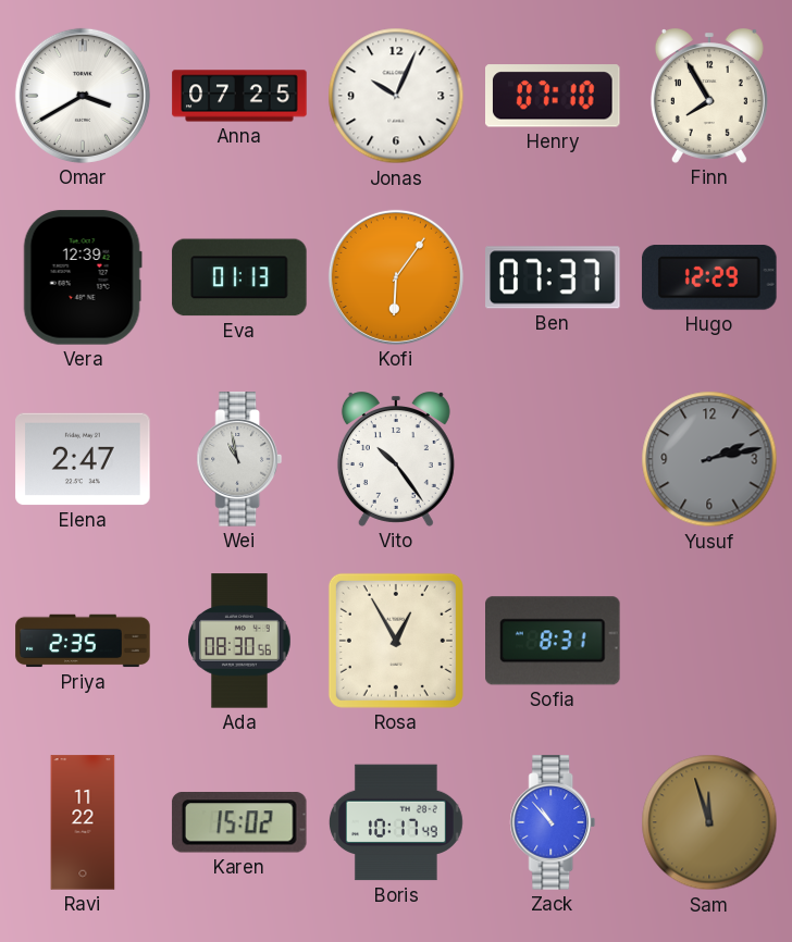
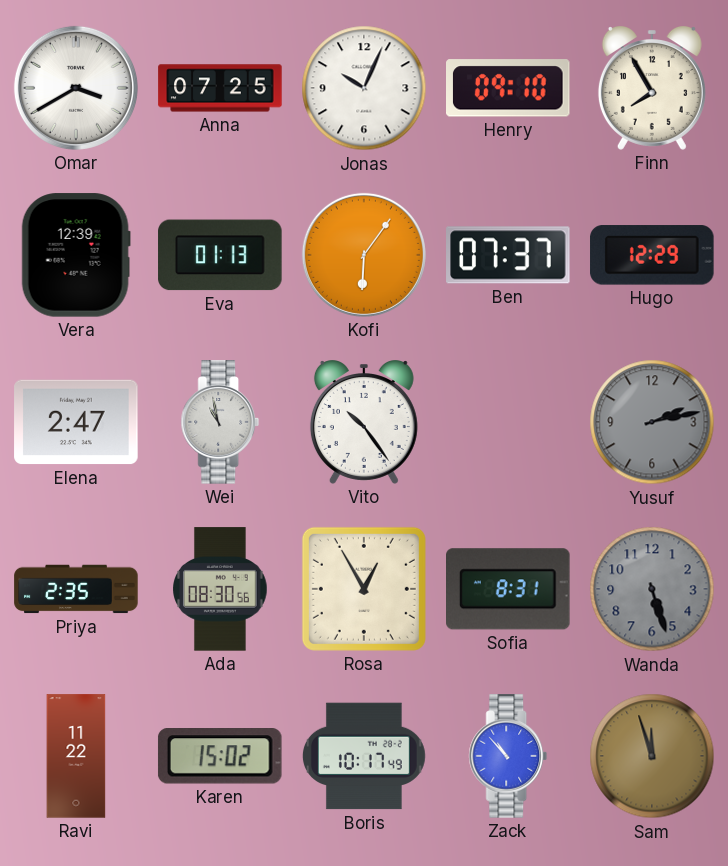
Henry: 07:10 -> 09:10 (509, 88)
Wanda: none -> 5:27 (652, 589)
